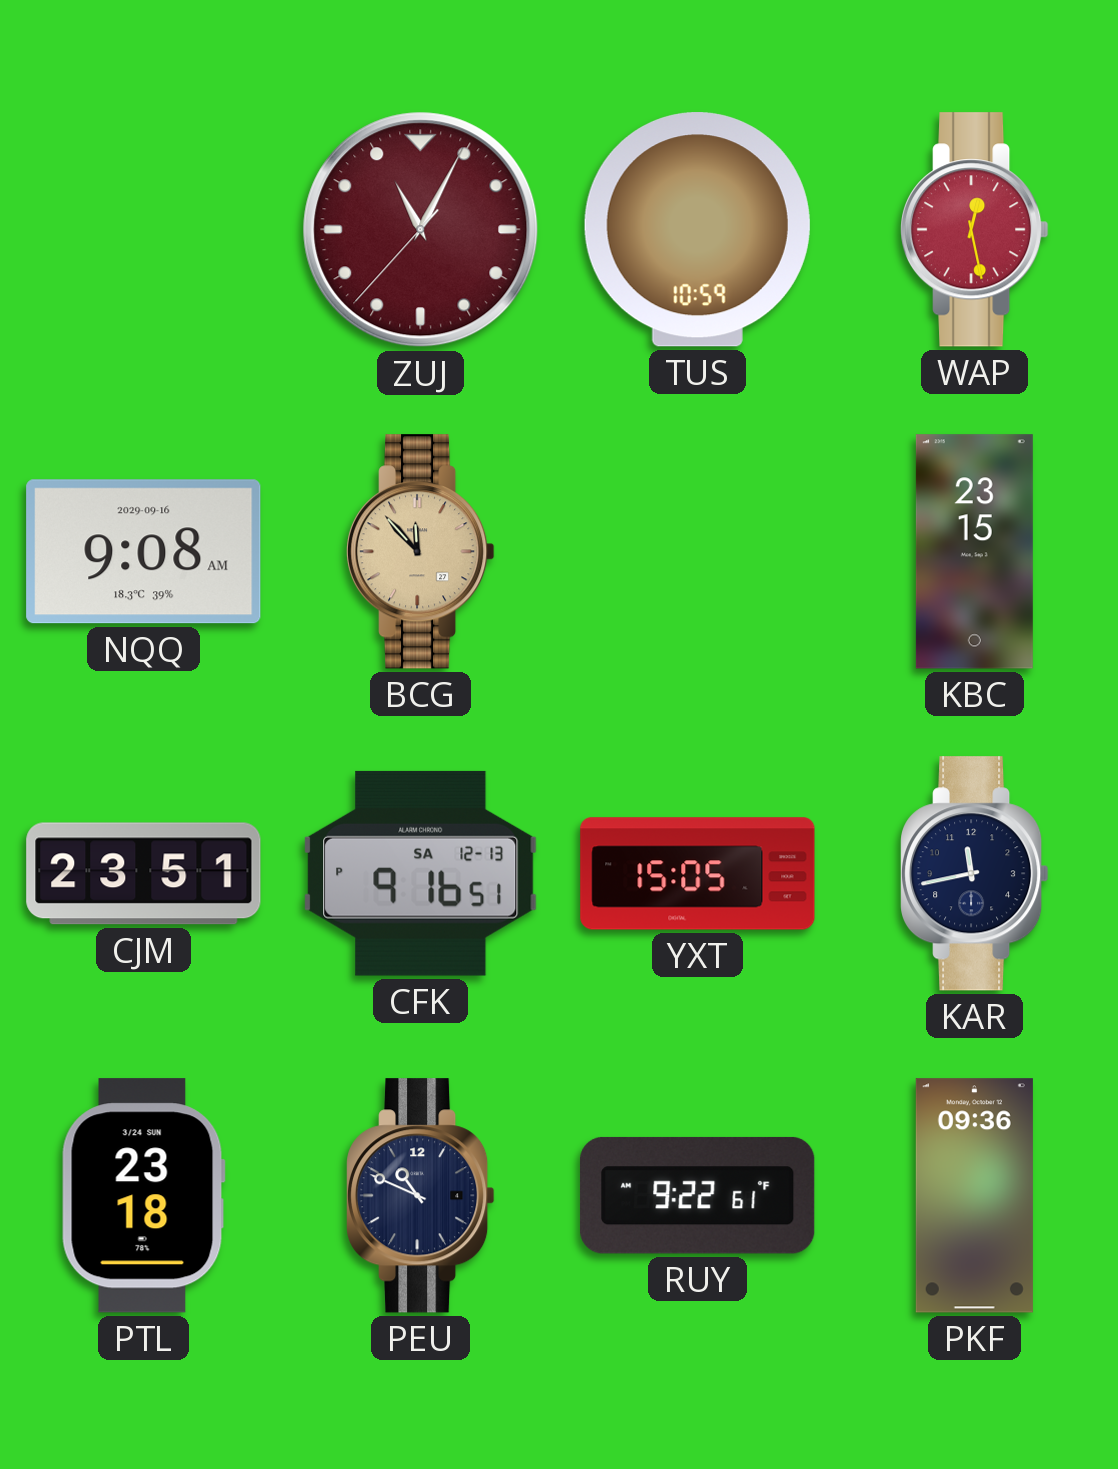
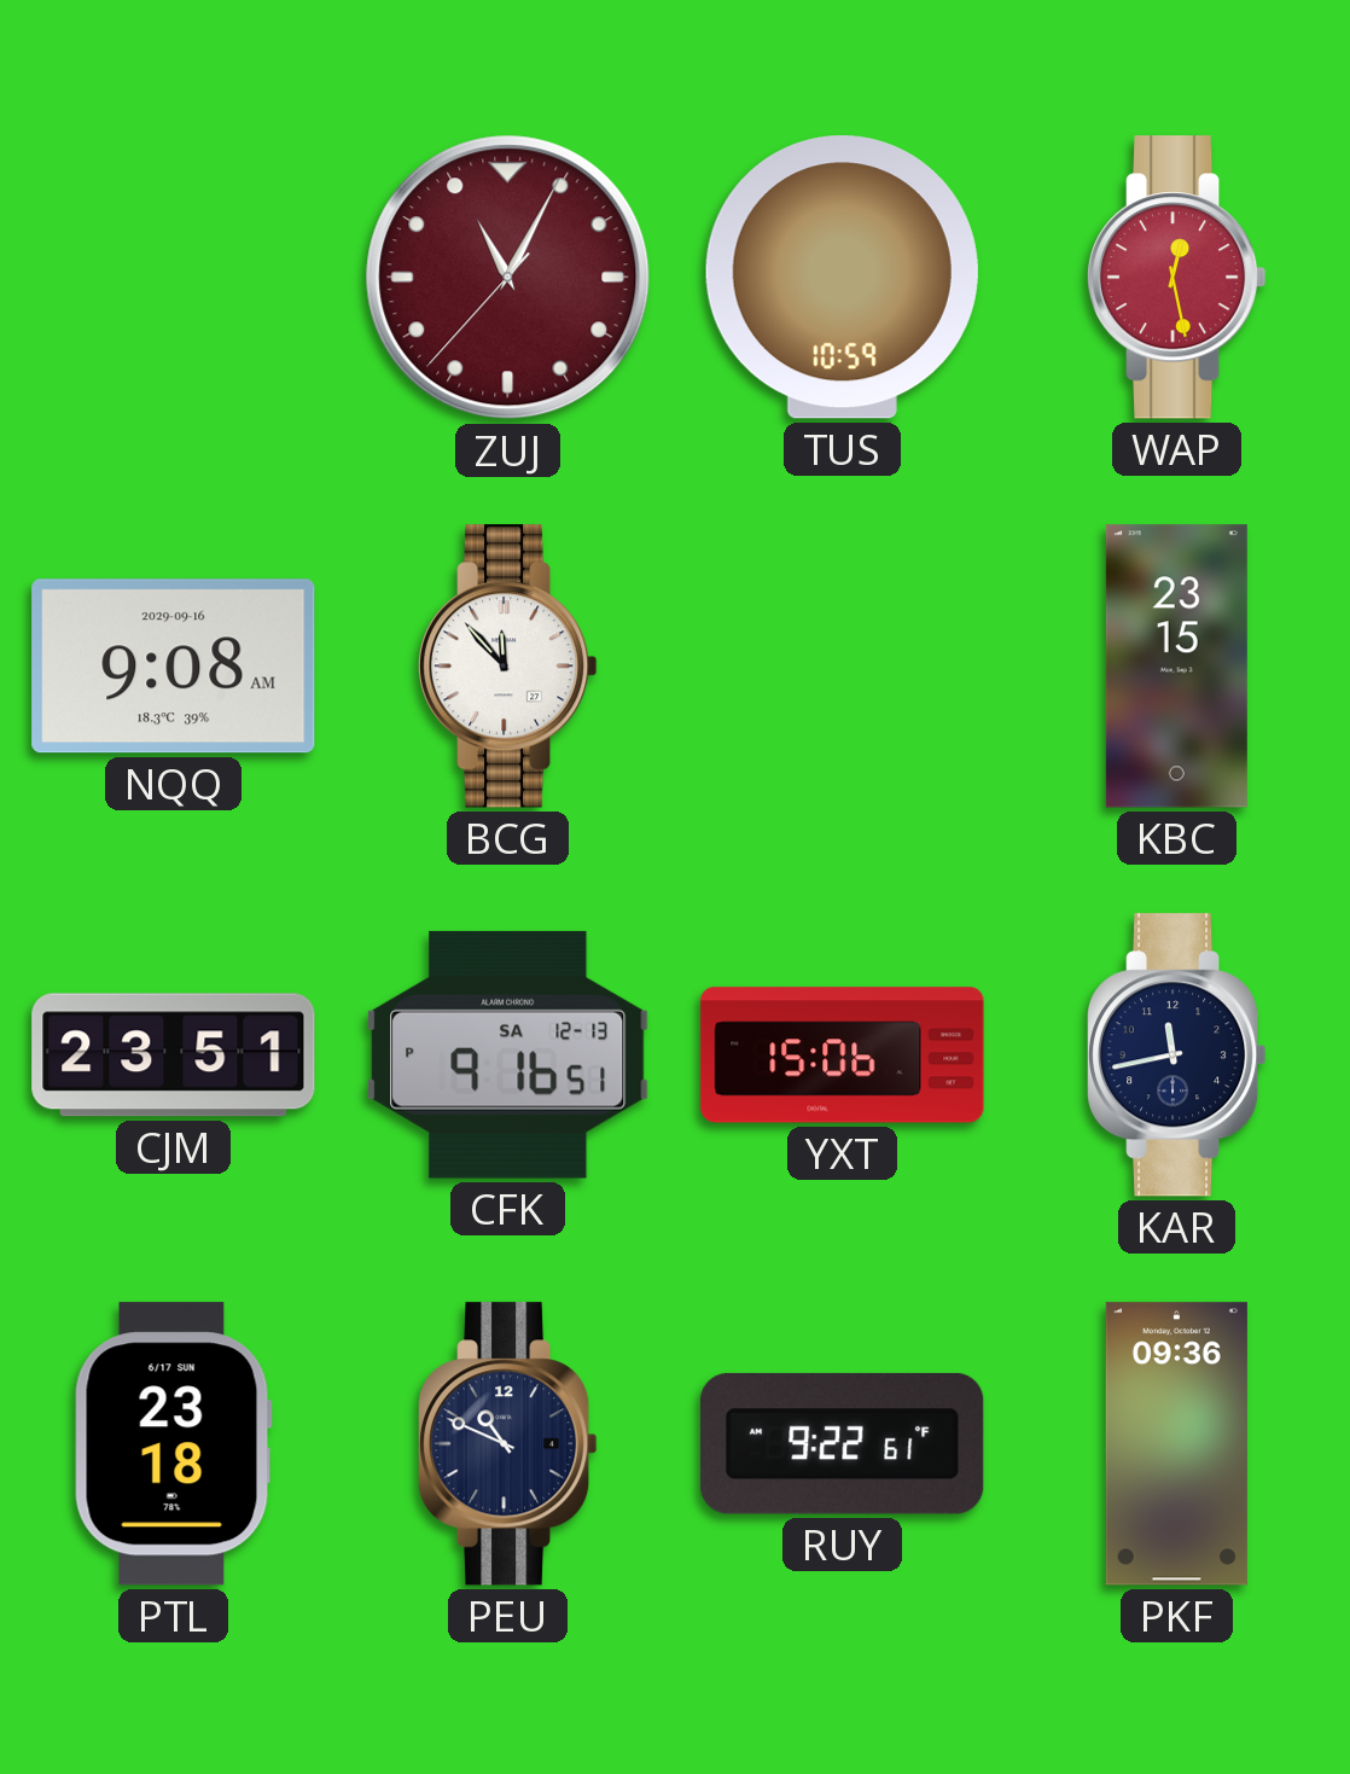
BCG dial: champagne -> white (508, 667)
YXT: 15:05 -> 15:06 (843, 1055)
PTL date: 3/24 SUN -> 6/17 SUN (173, 1444)
